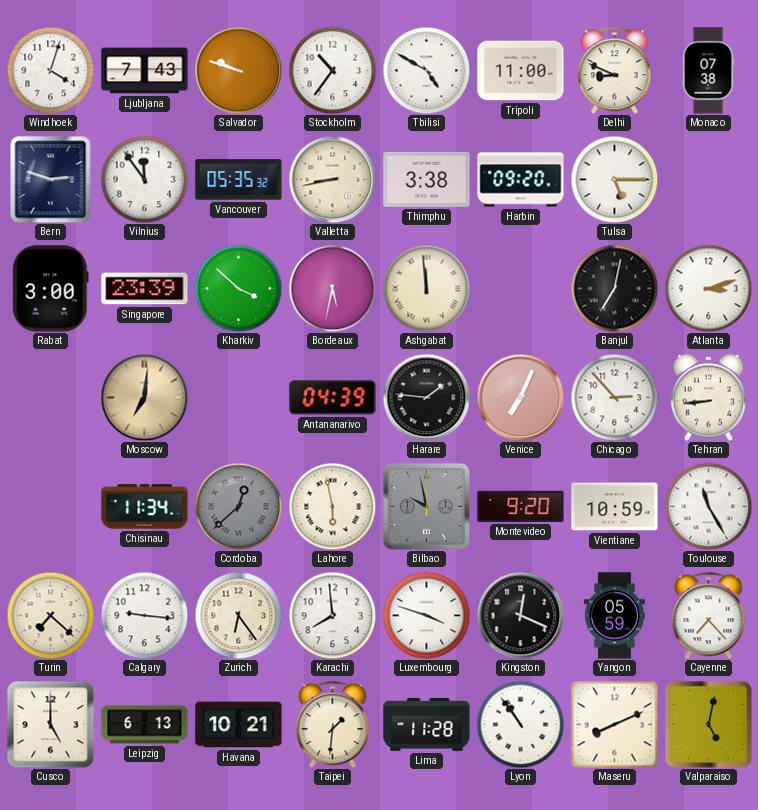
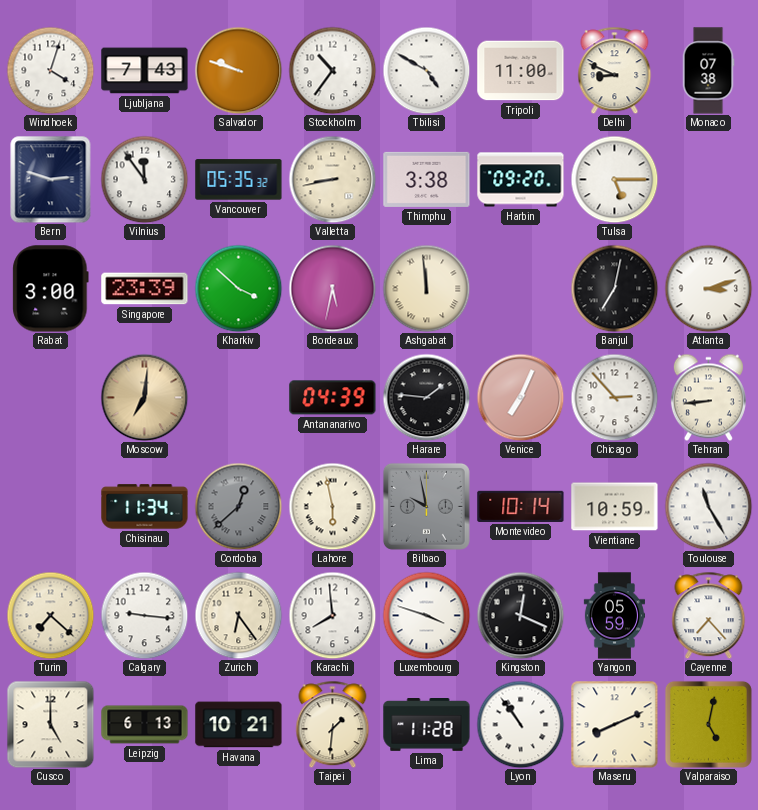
Montevideo: 9:20 -> 10:14 (521, 506)
